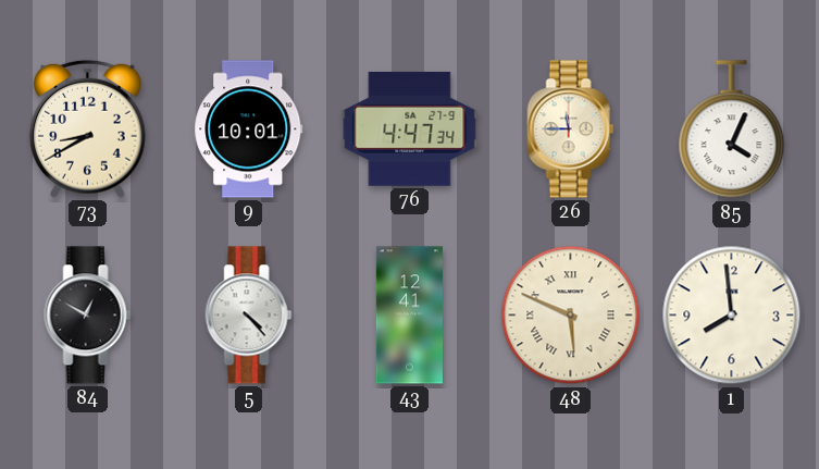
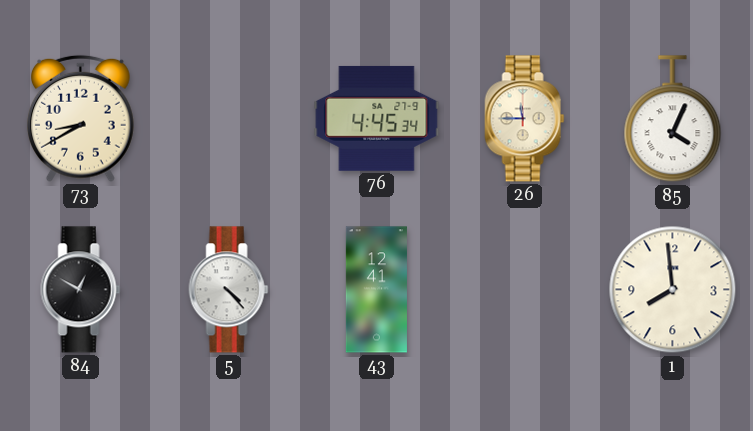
9: 10:01 -> none (249, 129)
76: 4:47 -> 4:45 (377, 118)
48: 5:49 -> none (571, 316)
